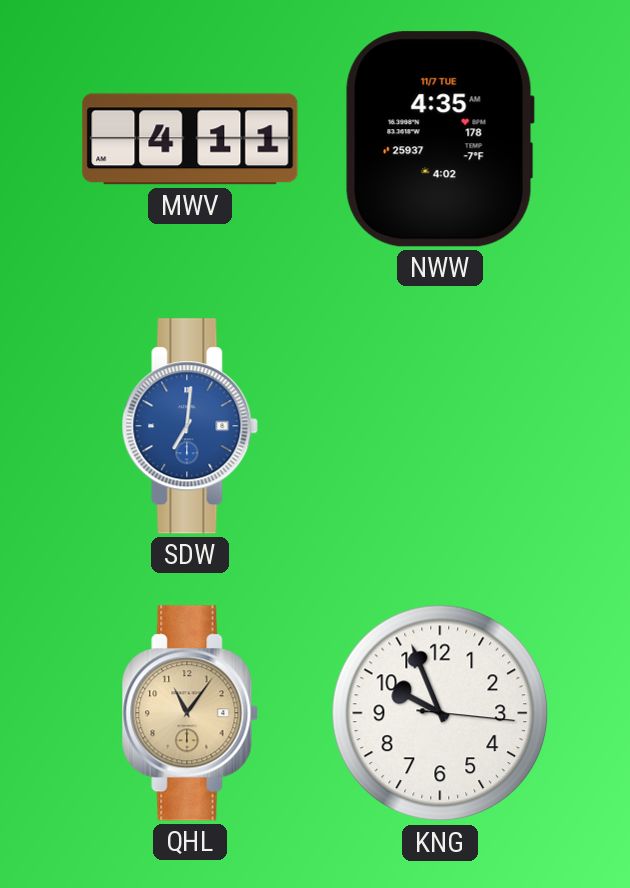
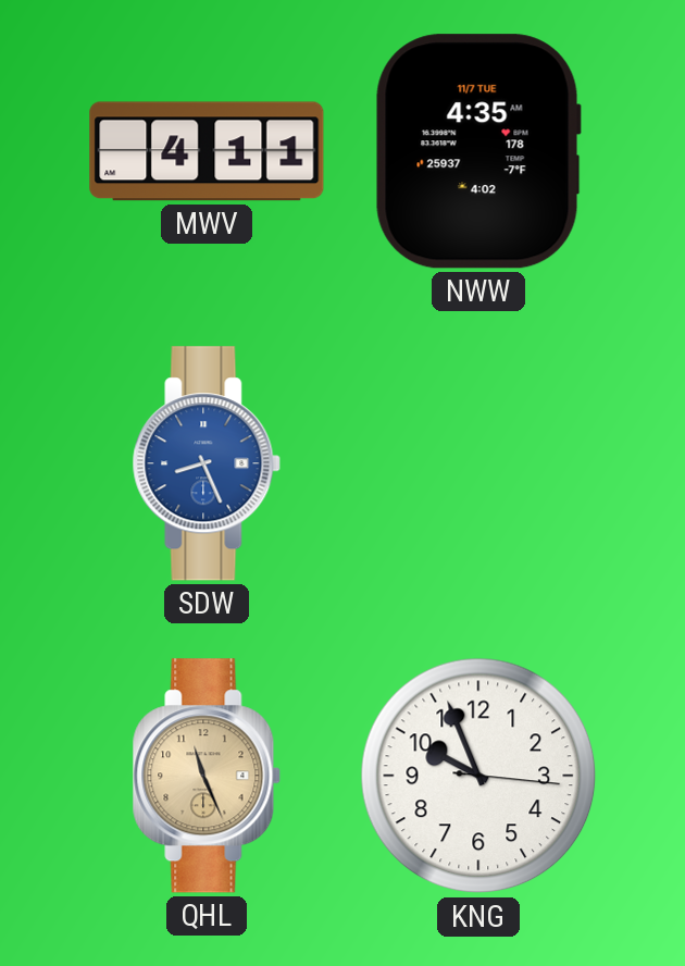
SDW: 7:01 -> 8:26 (207, 463)
QHL: 11:06 -> 11:26 (207, 776)
